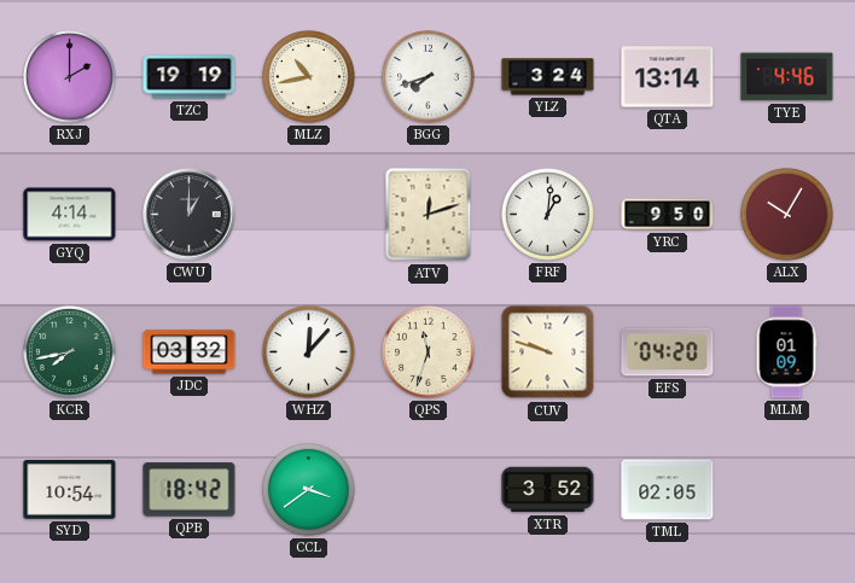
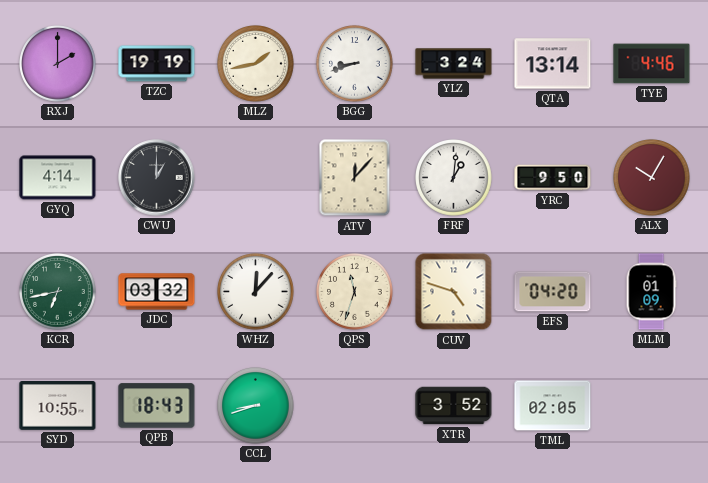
MLZ: 10:43 -> 1:43 (256, 64)
BGG: 7:42 -> 8:42 (355, 64)
ATV: 12:12 -> 12:07 (355, 178)
KCR: 7:43 -> 6:43 (58, 292)
CUV: 9:48 -> 4:48 (454, 292)
SYD: 10:54 -> 10:55 (58, 406)
QPB: 18:42 -> 18:43 (157, 406)
CCL: 3:39 -> 8:42 (256, 406)
